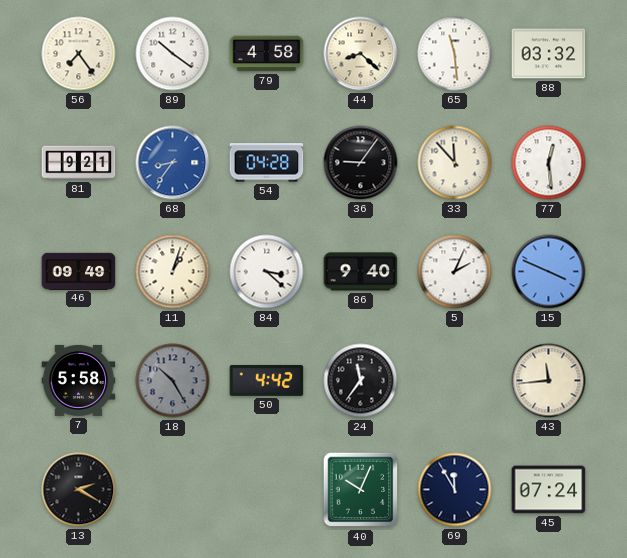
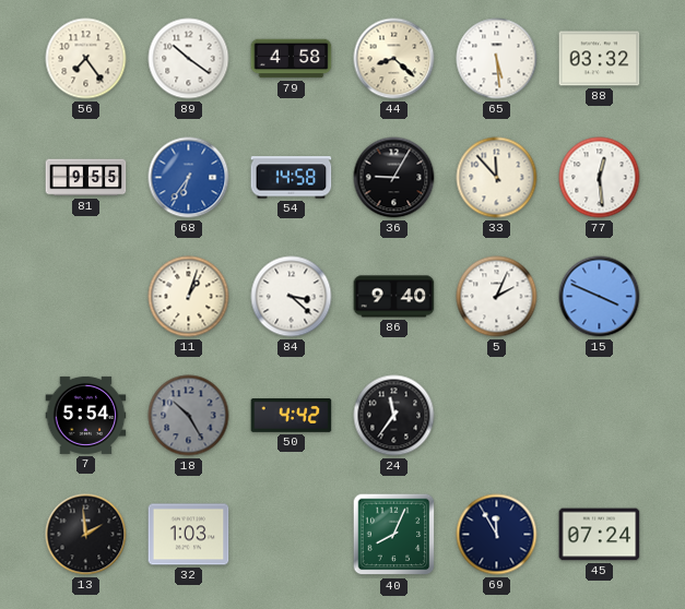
65: 11:29 -> 5:29 (497, 59)
81: 9:21 -> 9:55 (86, 178)
68: 8:36 -> 6:36 (189, 178)
54: 04:28 -> 14:58 (292, 178)
36: 9:06 -> 9:05 (394, 178)
46: 09:49 -> none (79, 271)
7: 5:58 -> 5:54 (86, 415)
43: 11:44 -> none (549, 381)
13: 2:20 -> 1:59 (86, 535)
32: none -> 1:03 (189, 535)
40: 10:04 -> 8:04 (394, 535)
